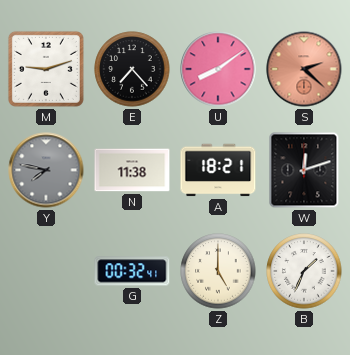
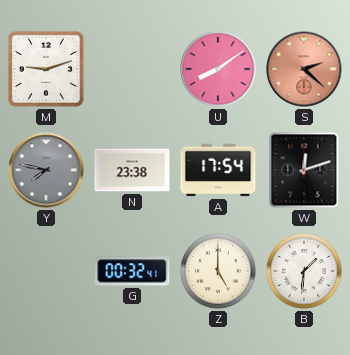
E: 7:23 -> none (132, 69)
N: 11:38 -> 23:38 (132, 170)
A: 18:21 -> 17:54 (218, 170)
B: 1:34 -> 1:31 (304, 271)
